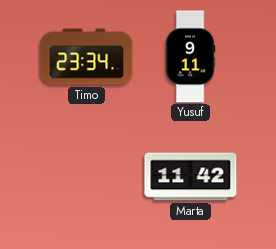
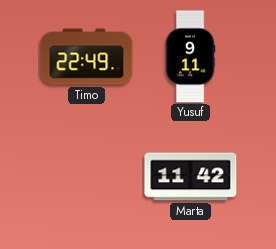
Timo: 23:34 -> 22:49 (87, 57)
